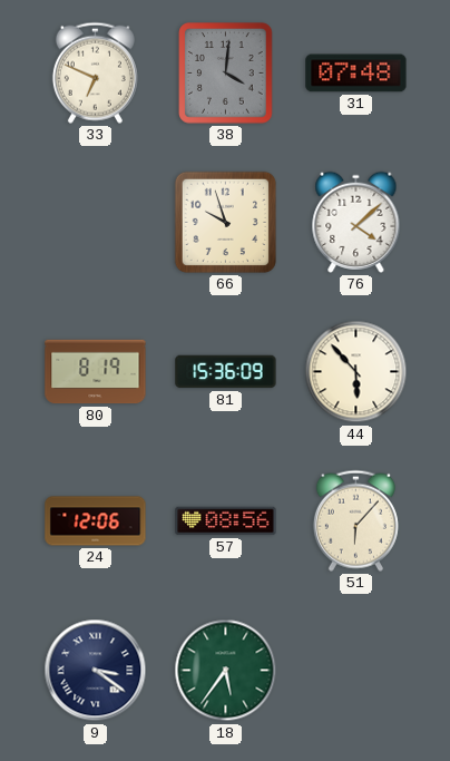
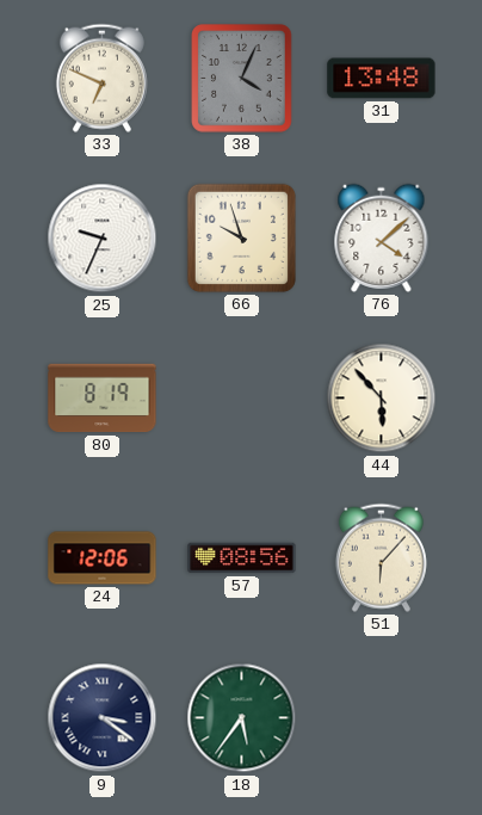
38: 4:01 -> 4:04 (242, 79)
31: 07:48 -> 13:48 (382, 79)
25: none -> 9:34 (103, 239)
81: 15:36 -> none (226, 372)
